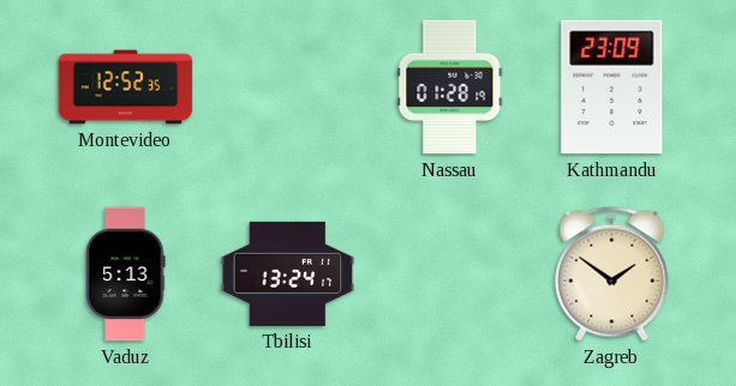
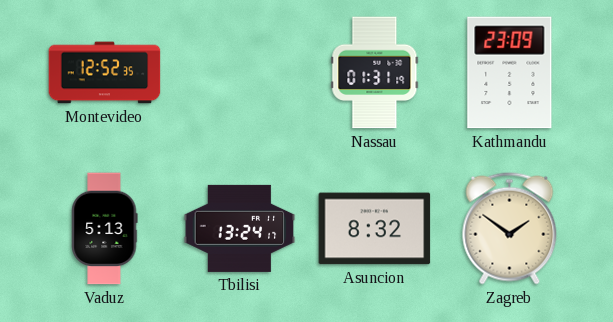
Nassau: 01:28 -> 01:31 (375, 73)
Asuncion: none -> 8:32 (375, 229)
